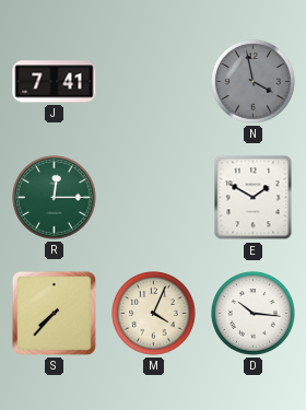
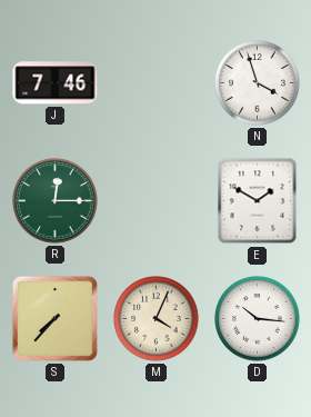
J: 7:41 -> 7:46 (56, 83)
N: 3:58 -> 3:57 (258, 83)
N dial: grey -> white (258, 83)
